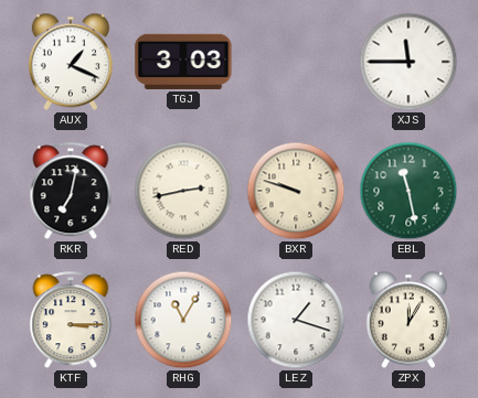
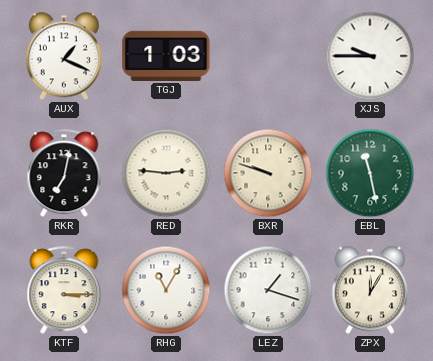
TGJ: 3:03 -> 1:03 (166, 56)
XJS: 11:45 -> 9:45 (370, 56)
RED: 2:43 -> 2:46 (166, 173)
